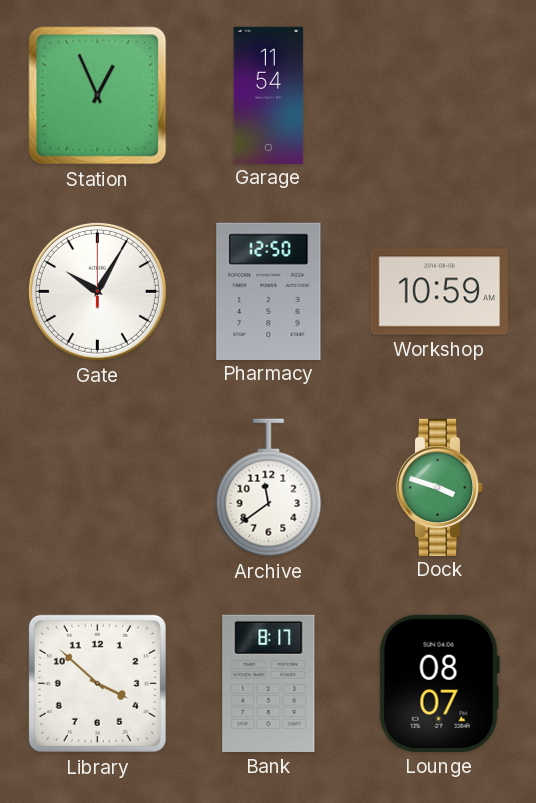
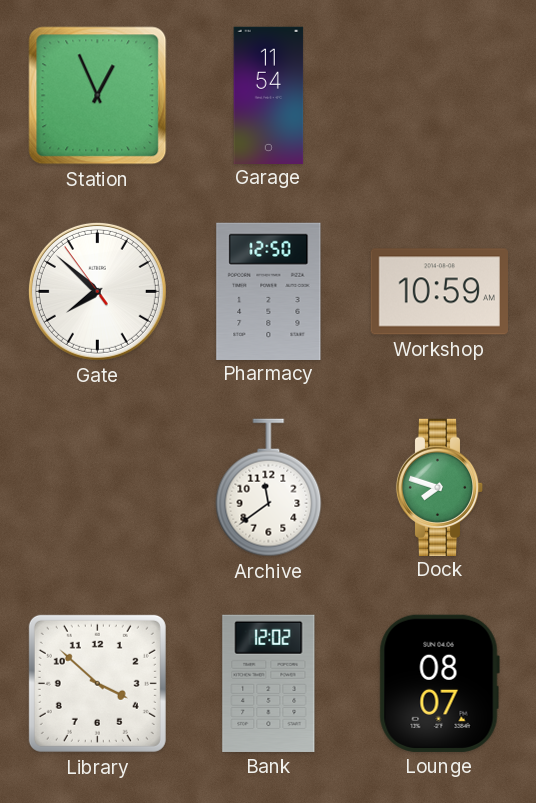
Gate: 10:05 -> 7:51 (97, 291)
Dock: 3:48 -> 7:48 (440, 487)
Bank: 8:17 -> 12:02 (269, 683)
